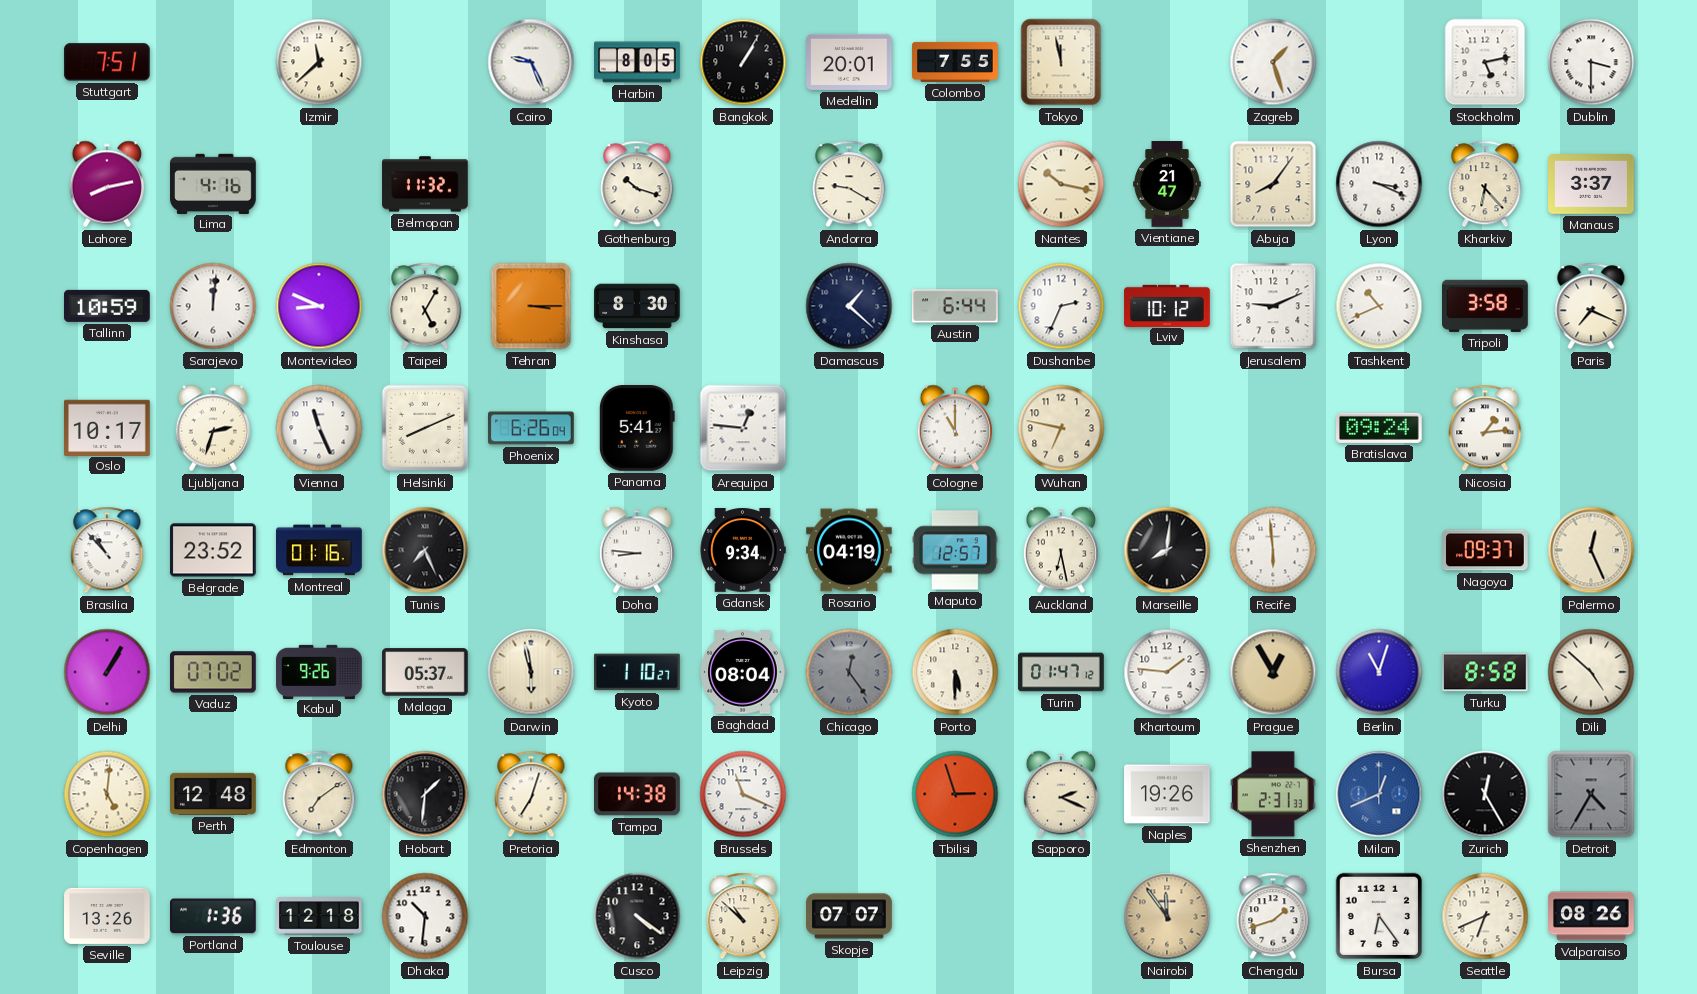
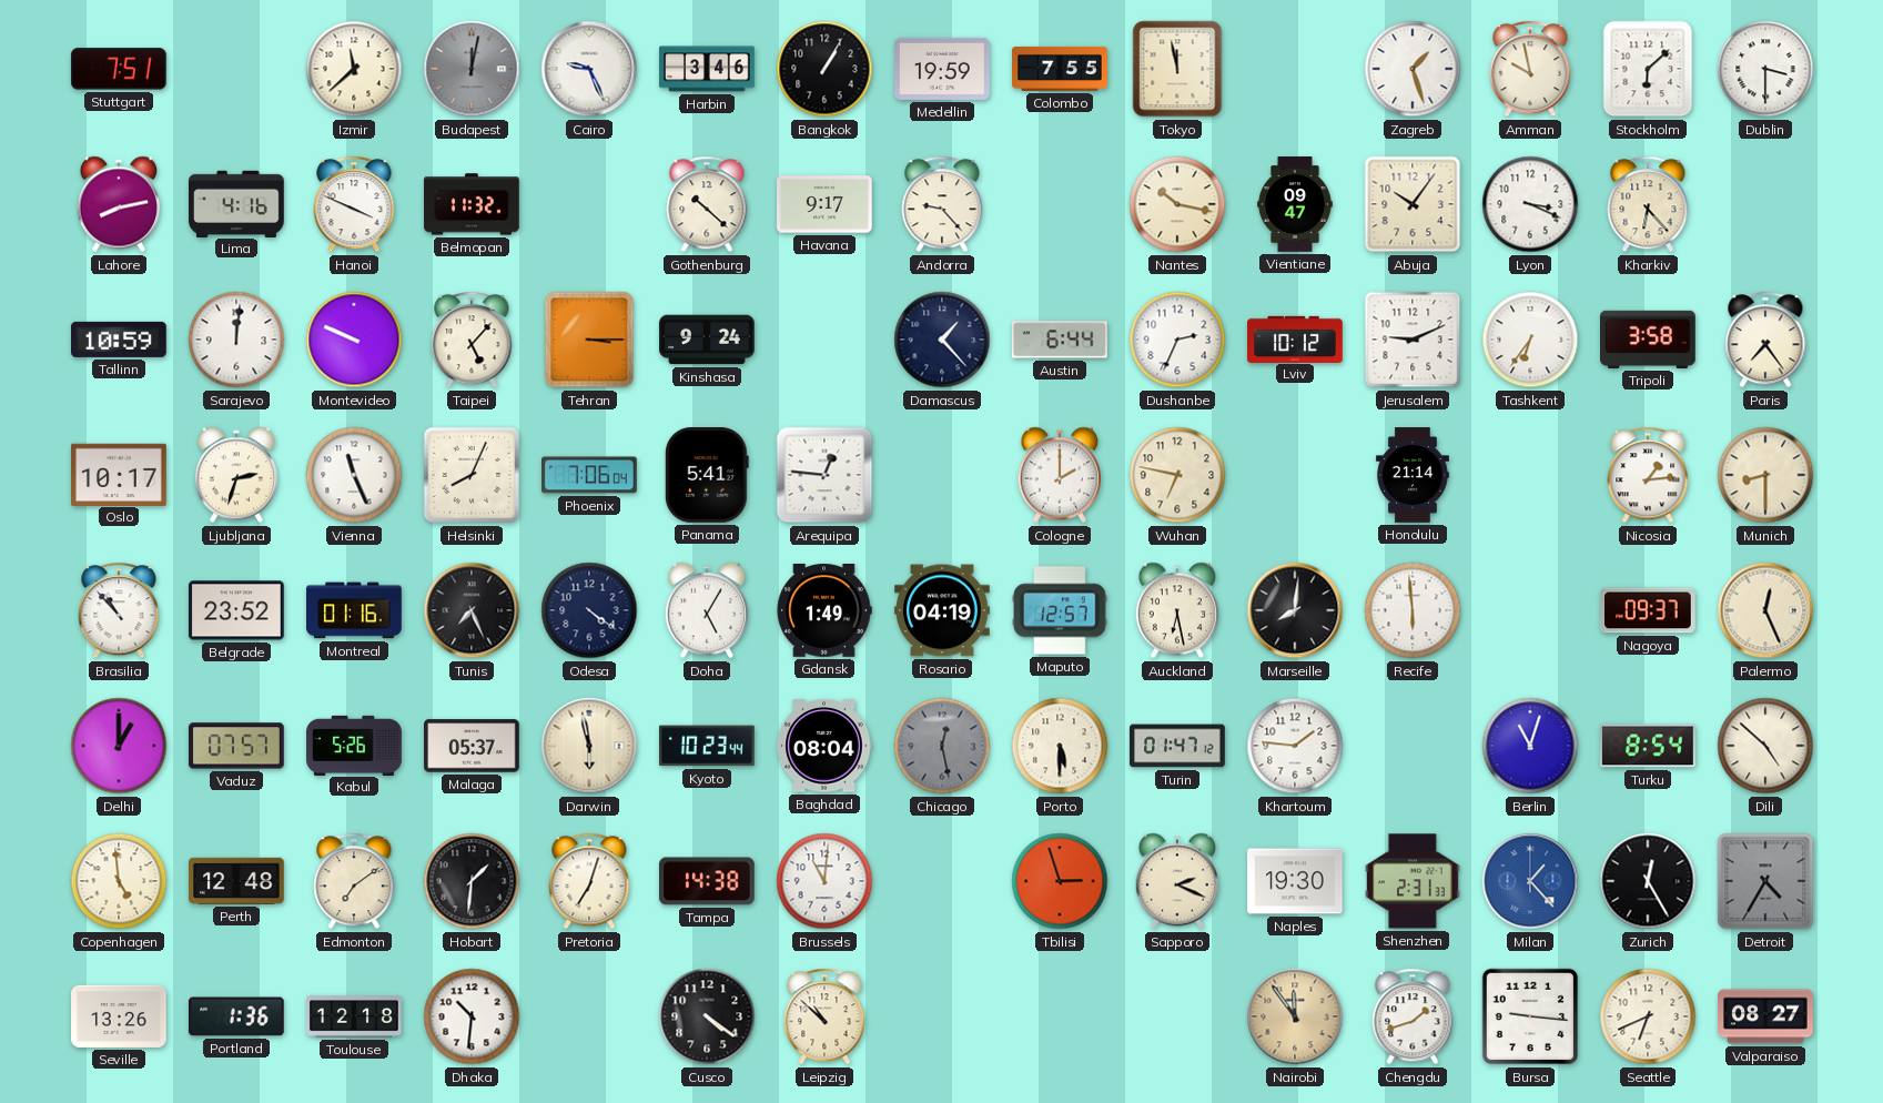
Budapest: none -> 12:02 (472, 69)
Harbin: 8:05 -> 3:46 (707, 69)
Medellin: 20:01 -> 19:59 (943, 69)
Amman: none -> 9:58 (1530, 69)
Stockholm: 5:13 -> 6:08 (1648, 69)
Hanoi: none -> 3:49 (354, 204)
Gothenburg: 10:18 -> 10:22 (707, 204)
Havana: none -> 9:17 (826, 204)
Andorra: 9:20 -> 9:23 (942, 204)
Vientiane: 21:47 -> 09:47 (1295, 204)
Abuja: 8:06 -> 10:06 (1413, 204)
Manaus: 3:37 -> none (1591, 185)
Montevideo: 8:49 -> 9:49 (354, 340)
Taipei: 5:05 -> 5:07 (472, 340)
Kinshasa: 8:30 -> 9:24 (707, 340)
Damascus: 1:22 -> 1:23 (942, 340)
Tashkent: 10:41 -> 6:36 (1530, 340)
Paris: 7:19 -> 7:24 (1765, 340)
Helsinki: 8:11 -> 8:04 (472, 475)
Phoenix: 6:26 -> 7:06 (590, 475)
Cologne: 11:00 -> 2:00 (1059, 475)
Honolulu: none -> 21:14 (1413, 475)
Bratislava: 09:24 -> none (1380, 428)
Munich: none -> 8:30 (1765, 475)
Odesa: none -> 4:21 (589, 610)
Doha: 8:46 -> 5:05 (706, 610)
Gdansk: 9:34 -> 1:49 (824, 610)
Delhi: 1:05 -> 1:00 (119, 746)
Vaduz: 07:02 -> 07:57 (237, 746)
Kabul: 9:26 -> 5:26 (354, 745)
Kyoto: 1:10 -> 10:23 (707, 746)
Chicago: 12:24 -> 12:28 (942, 746)
Prague: 12:55 -> none (1273, 672)
Turku: 8:58 -> 8:54 (1649, 746)
Copenhagen: 5:01 -> 4:59 (119, 881)
Brussels: 11:19 -> 11:01 (824, 881)
Naples: 19:26 -> 19:30 (1295, 881)
Milan: 12:41 -> 1:23 (1530, 881)
Skopje: 07:07 -> none (849, 916)
Bursa: 6:24 -> 9:16 (1530, 1016)
Valparaiso: 08:26 -> 08:27 (1765, 1016)
